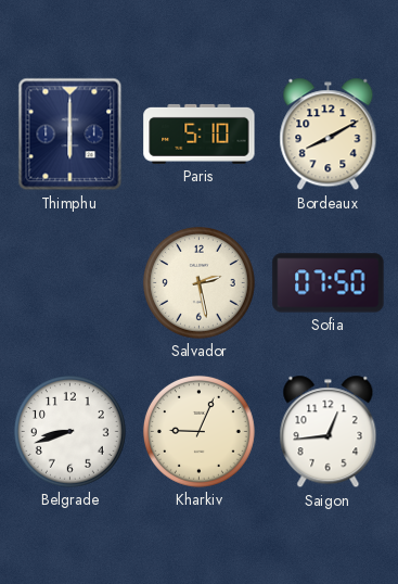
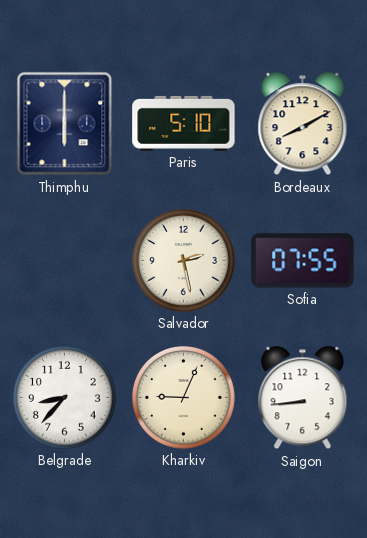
Sofia: 07:50 -> 07:55 (303, 261)
Belgrade: 8:42 -> 8:37 (64, 397)
Saigon: 12:44 -> 8:44 (303, 398)
